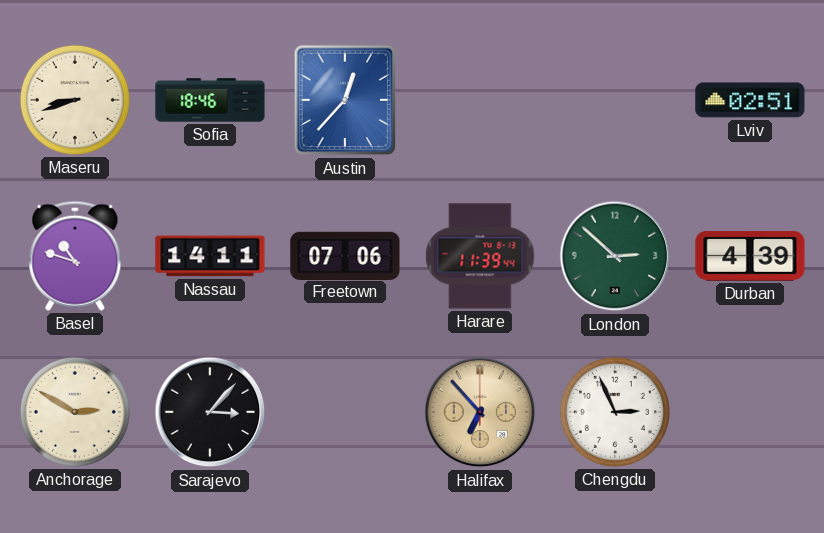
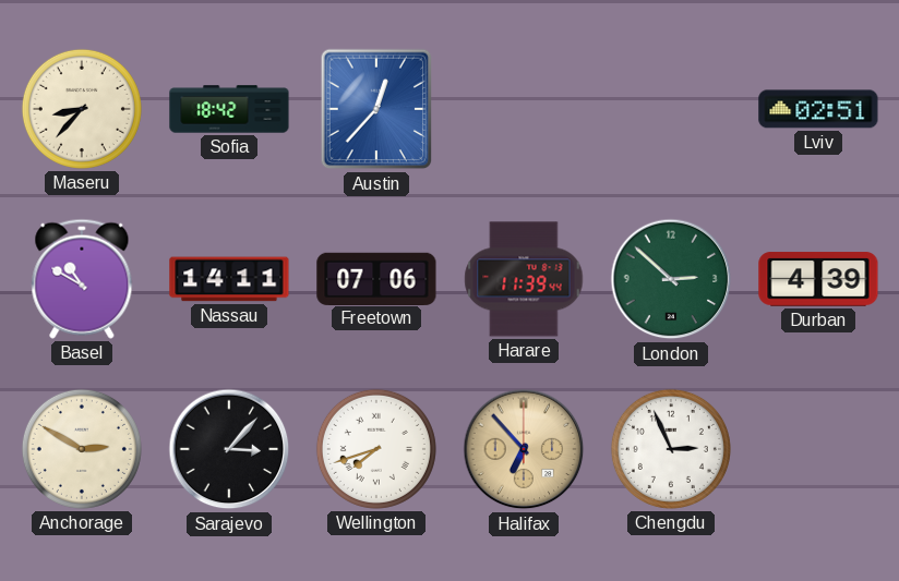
Maseru: 8:42 -> 8:37 (82, 109)
Sofia: 18:46 -> 18:42 (229, 109)
Basel: 10:48 -> 10:50 (82, 279)
Wellington: none -> 7:42 (376, 449)
